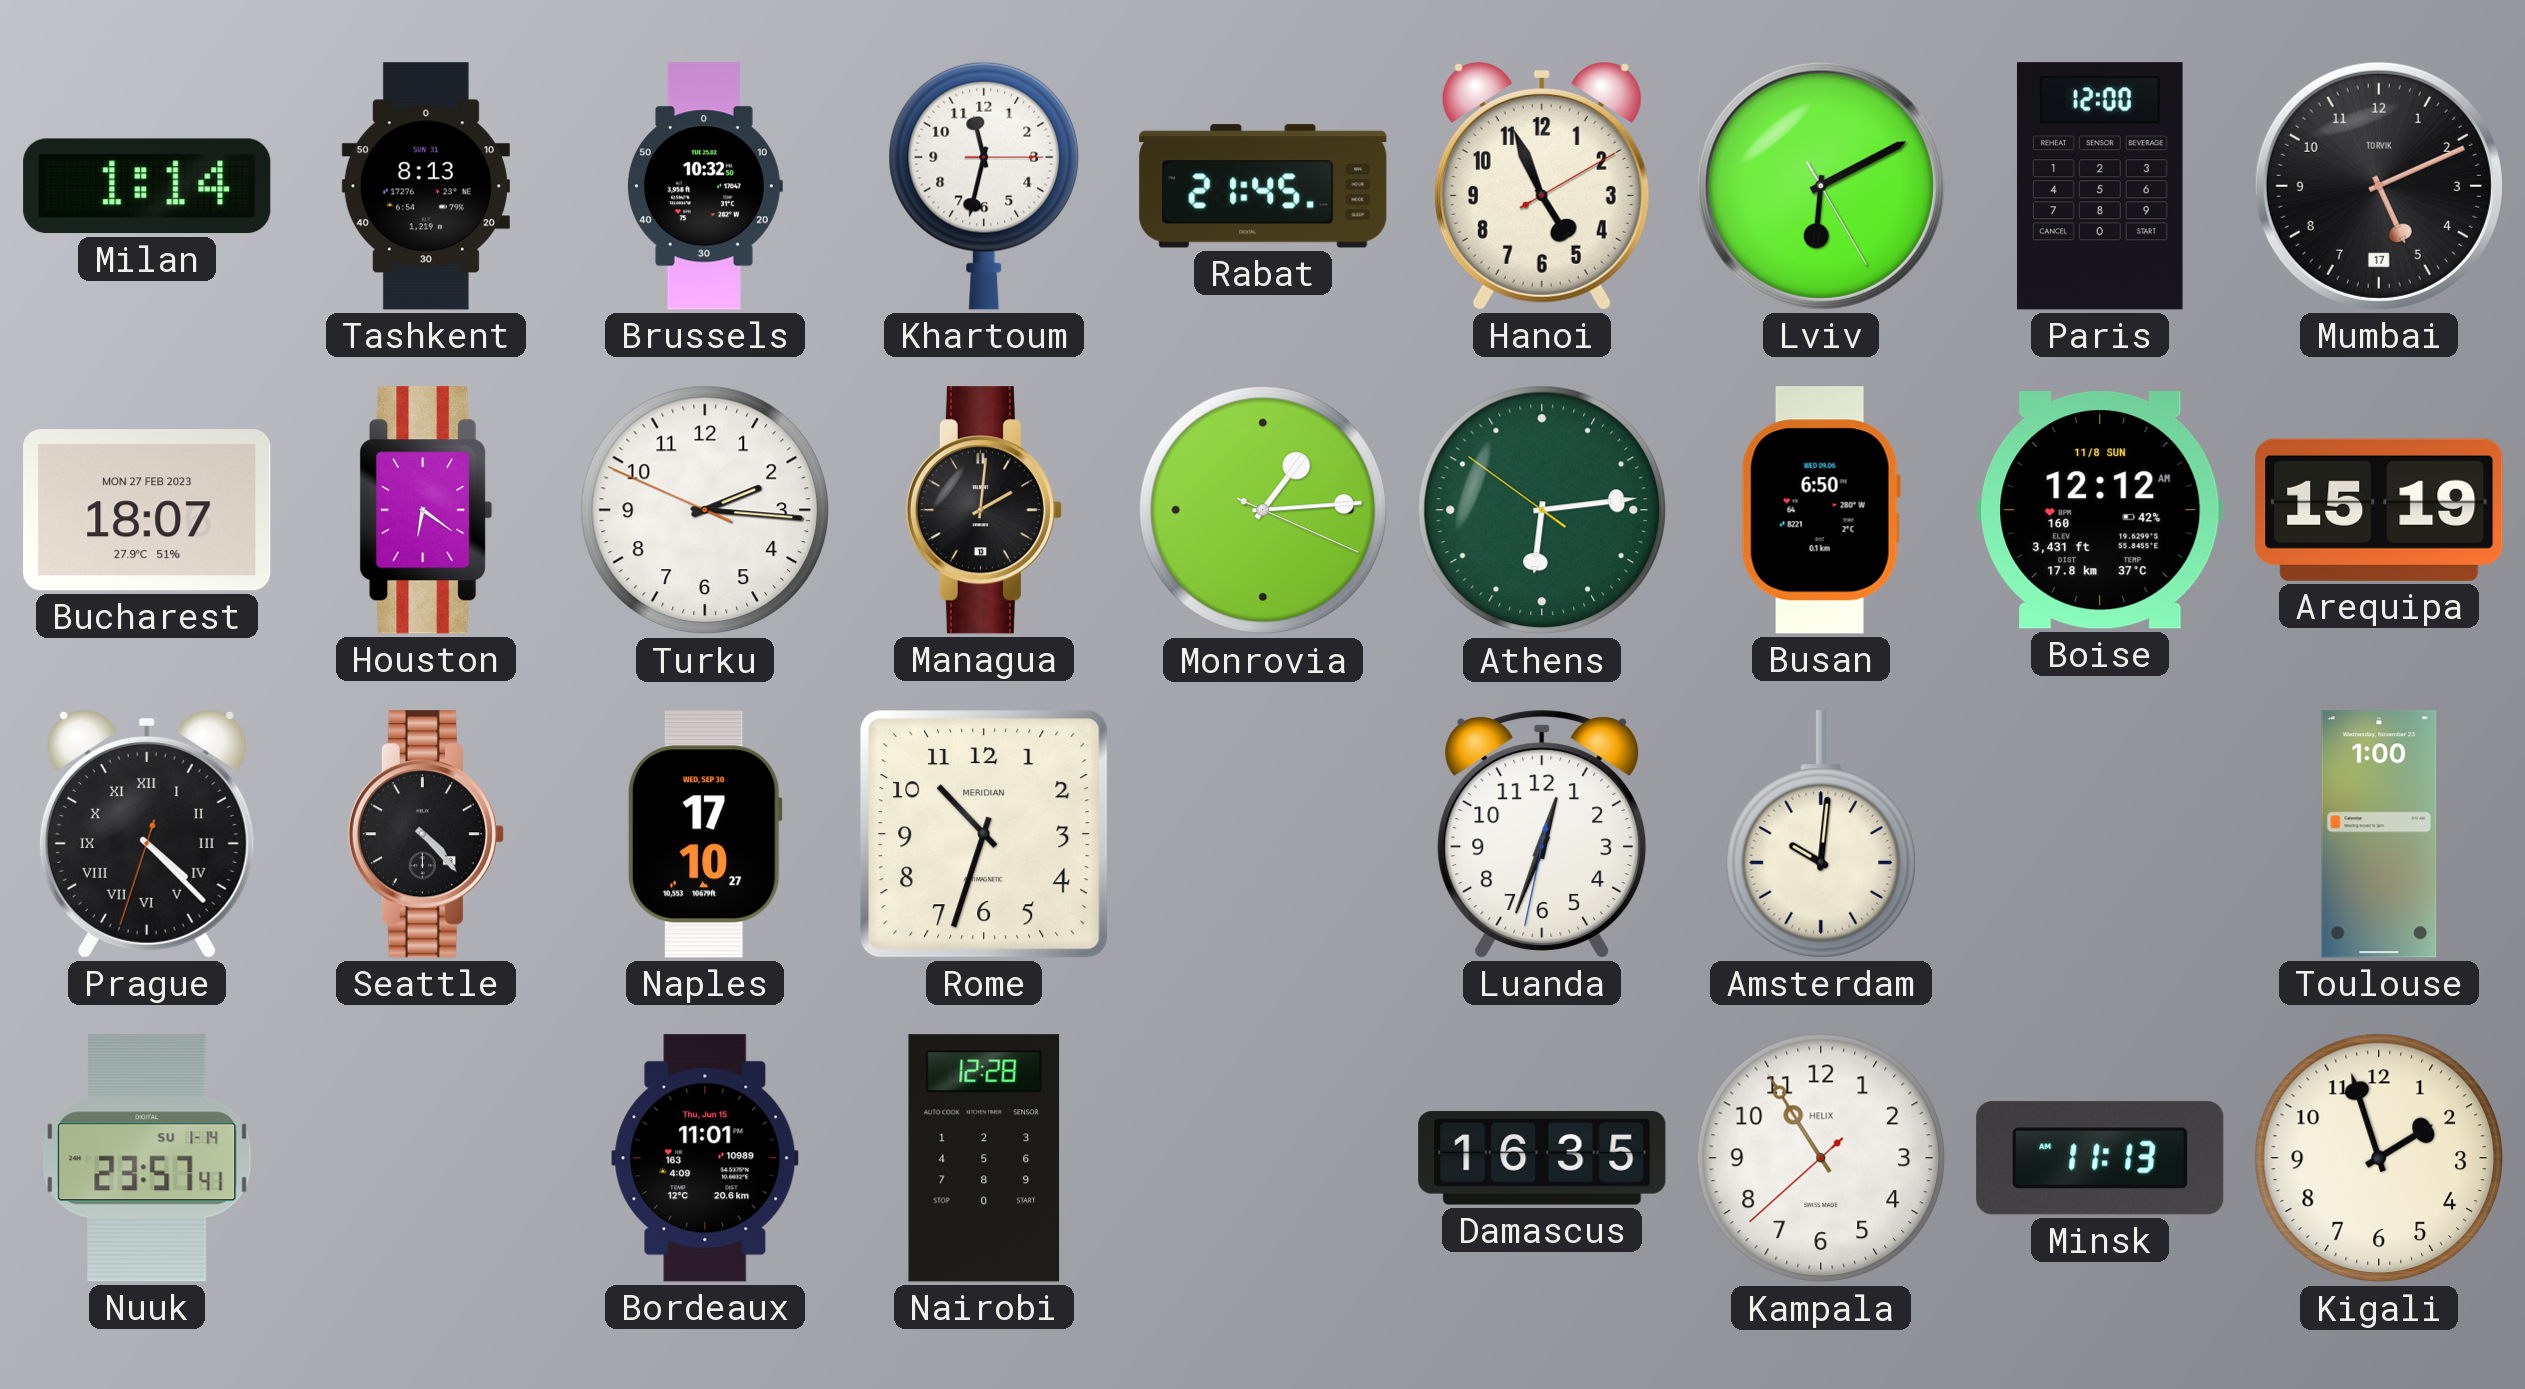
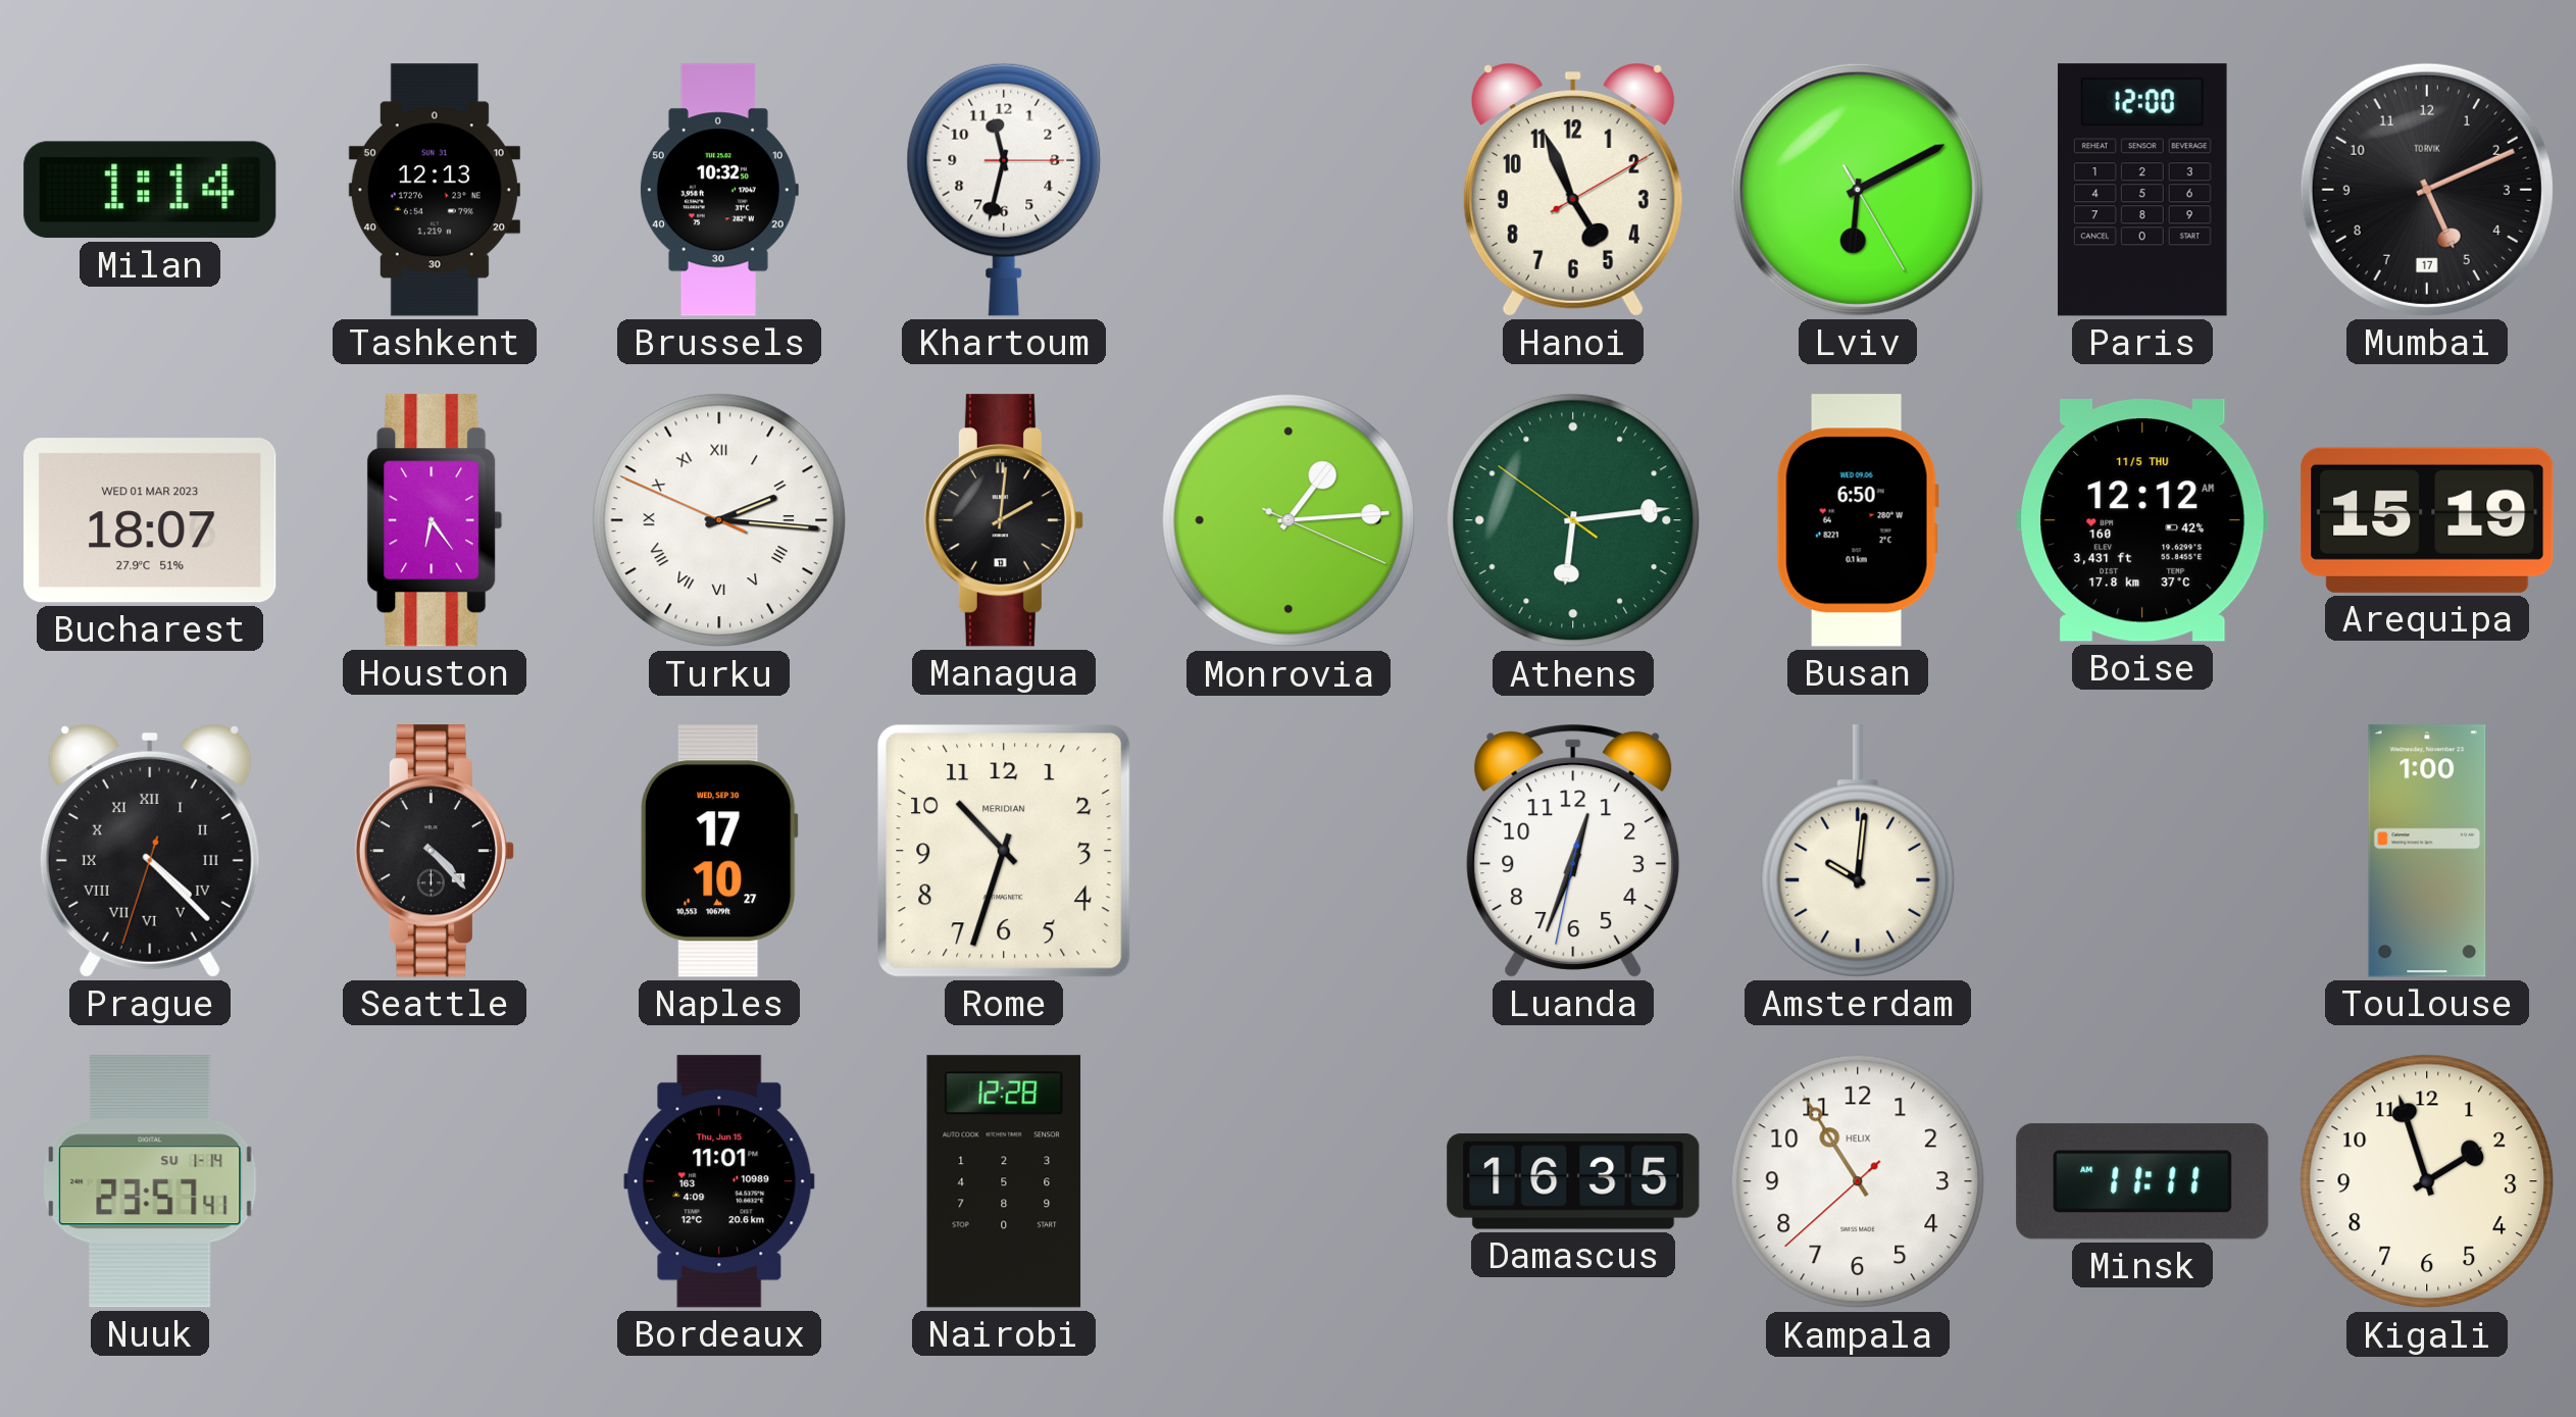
Tashkent: 8:13 -> 12:13 (435, 190)
Rabat: 21:45 -> none (1263, 186)
Bucharest date: MON 27 FEB 2023 -> WED 01 MAR 2023 (150, 520)
Houston: 6:21 -> 6:24 (435, 520)
Turku numerals: Arabic -> Roman (719, 520)
Boise date: 11/8 SUN -> 11/5 THU (2142, 521)
Minsk: 11:13 -> 11:11 (2142, 1181)
